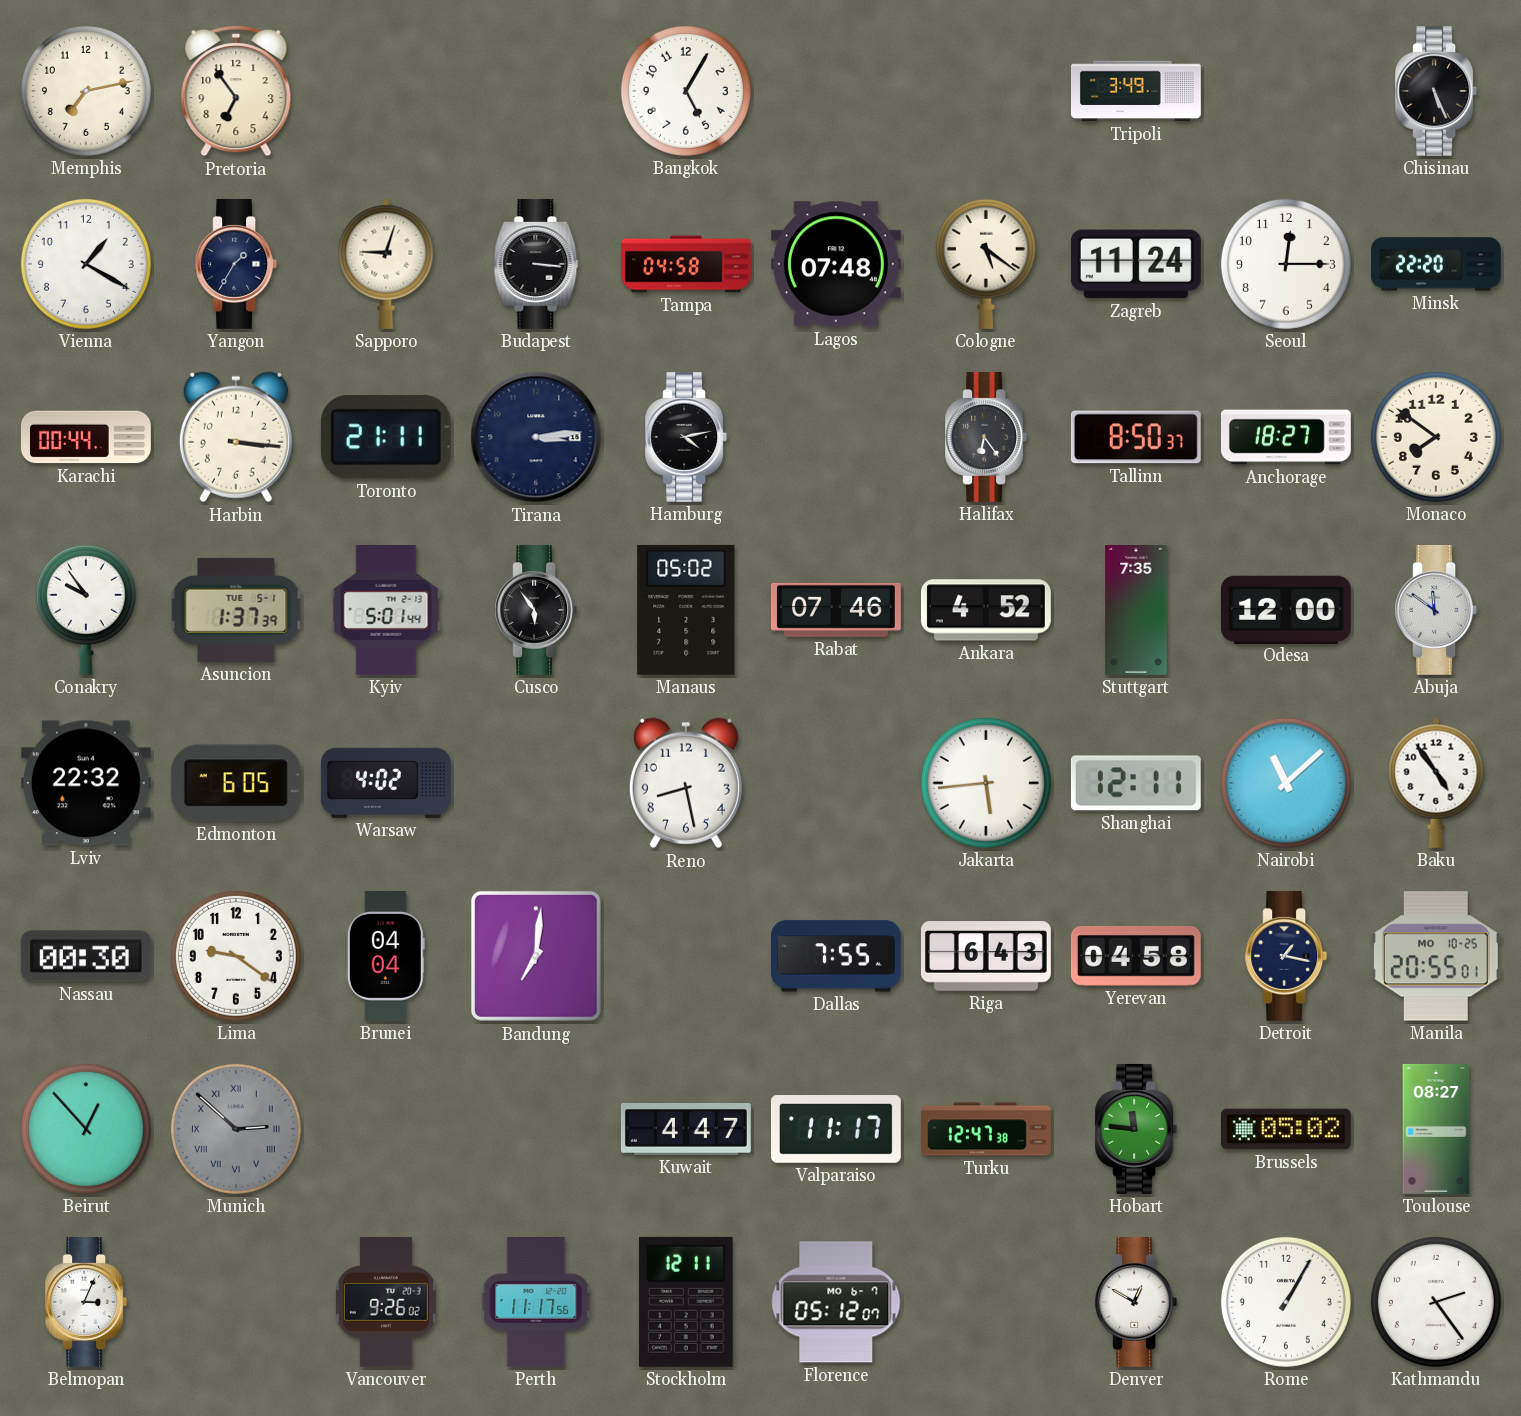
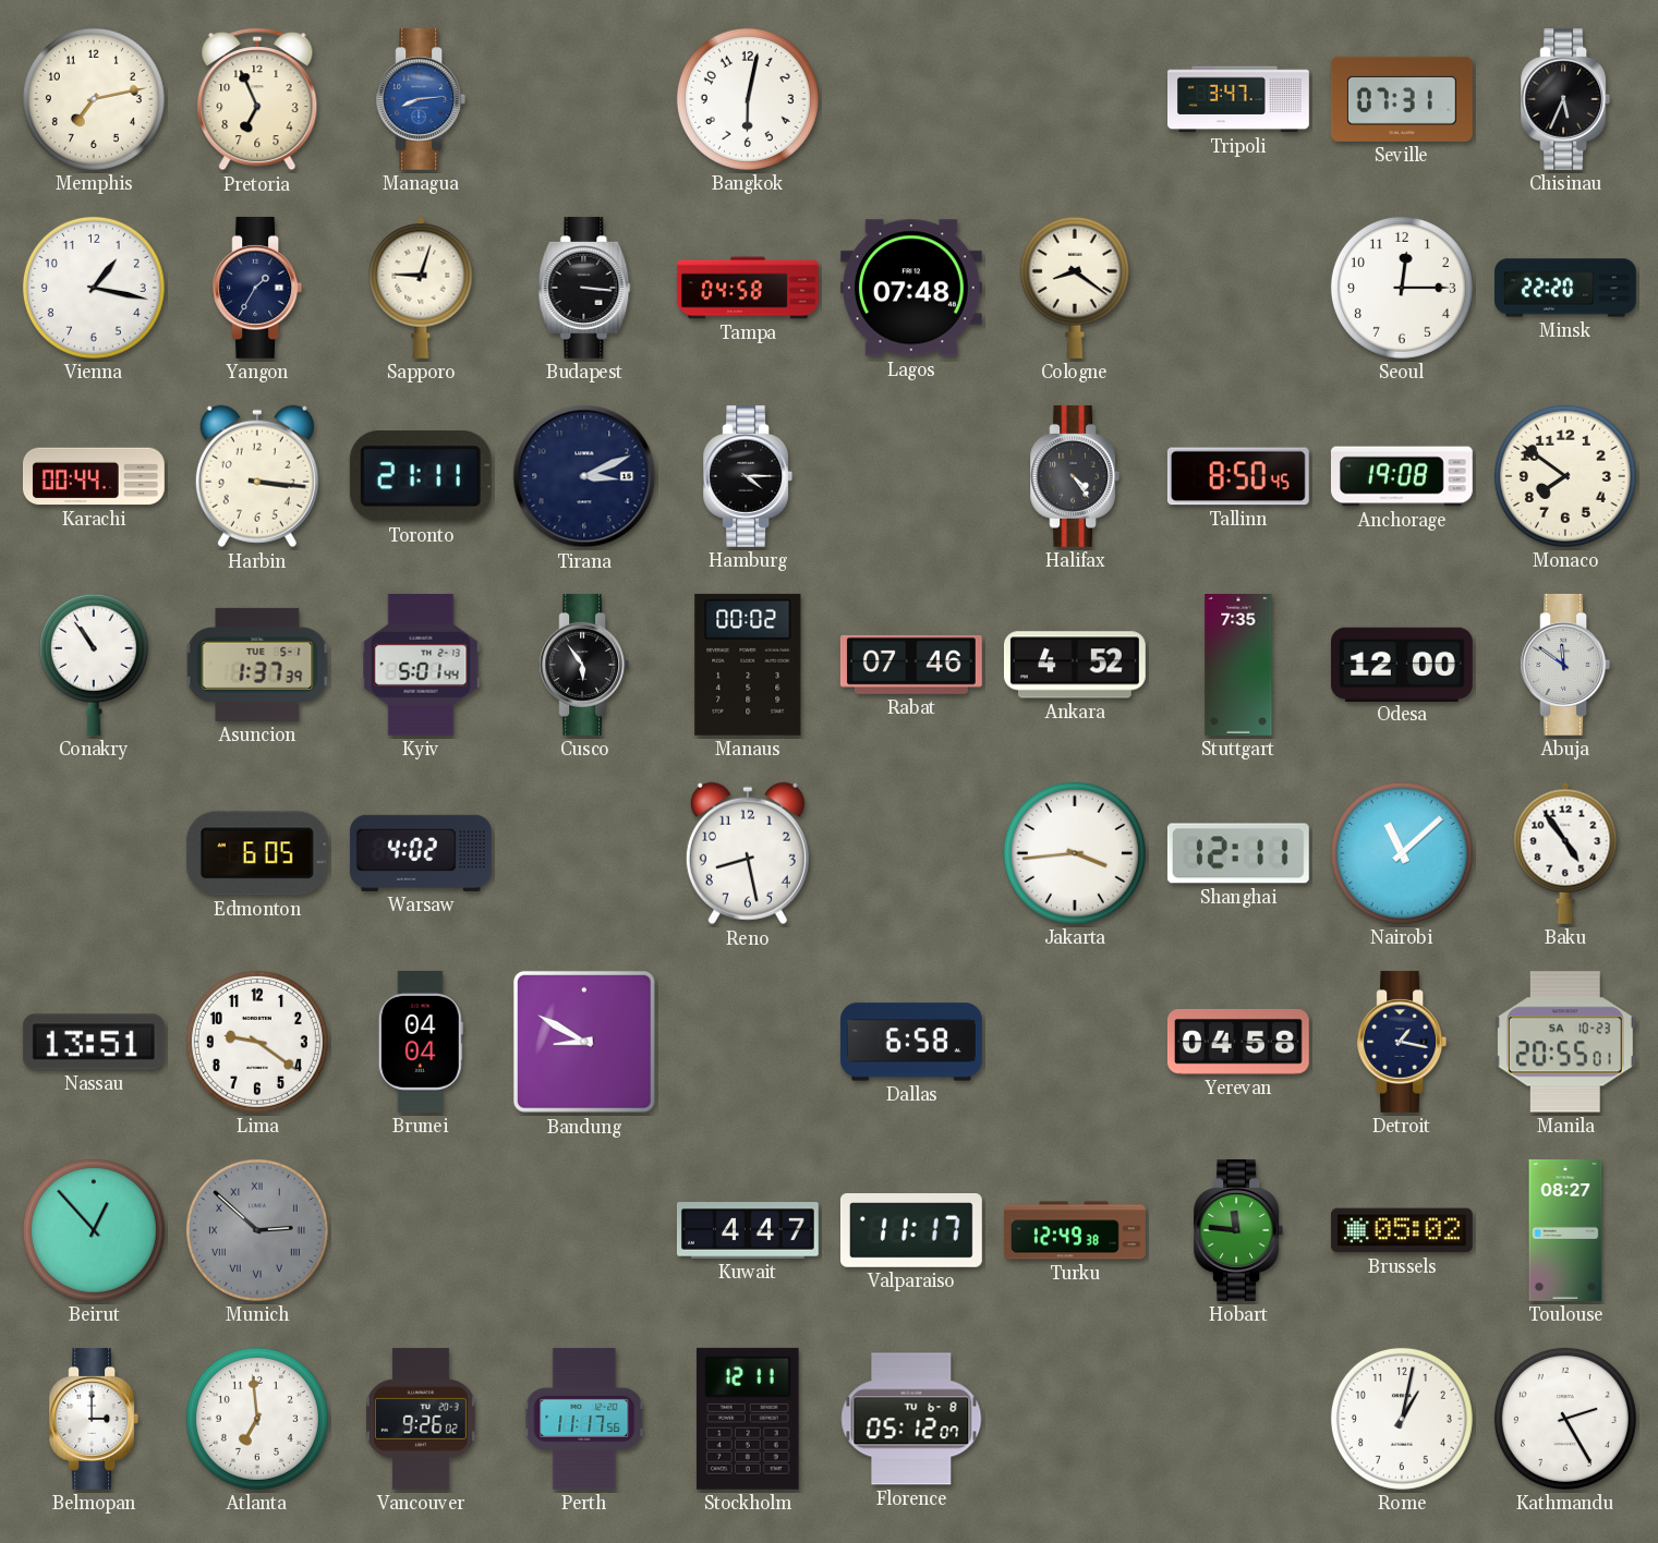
Pretoria: 6:54 -> 6:56 (257, 99)
Managua: none -> 8:14 (421, 99)
Bangkok: 5:05 -> 6:02 (748, 99)
Tripoli: 3:49 -> 3:47 (1239, 99)
Seville: none -> 07:31 (1402, 99)
Chisinau: 5:26 -> 5:34 (1565, 99)
Vienna: 1:20 -> 1:17 (94, 288)
Cologne: 5:21 -> 8:21 (1075, 288)
Zagreb: 11:24 -> none (1136, 264)
Tirana: 3:14 -> 3:11 (584, 476)
Hamburg: 4:13 -> 4:15 (748, 476)
Halifax: 6:24 -> 4:24 (1075, 476)
Tallinn: 8:50:37 -> 8:50:45 (1238, 476)
Anchorage: 18:27 -> 19:08 (1402, 476)
Conakry: 9:54 -> 10:54 (94, 665)
Manaus: 05:02 -> 00:02 (748, 665)
Lviv: 22:32 -> none (86, 783)
Jakarta: 5:44 -> 3:44 (1075, 853)
Nassau: 00:30 -> 13:51 (94, 1042)
Bandung: 7:01 -> 8:50 (584, 1042)
Dallas: 7:55 -> 6:58 (911, 1042)
Riga: 6:43 -> none (986, 956)
Manila date: MO 10-25 -> SA 10-23 (1565, 1042)
Turku: 12:47 -> 12:49 (1075, 1230)
Belmopan: 3:04 -> 3:00 (94, 1419)
Atlanta: none -> 6:59 (257, 1419)
Florence date: MO 6-7 -> TU 6-8 (911, 1419)
Denver: 12:50 -> none (1136, 1302)
Rome: 1:05 -> 1:02 (1402, 1419)
Kathmandu: 2:24 -> 2:25 (1565, 1419)
